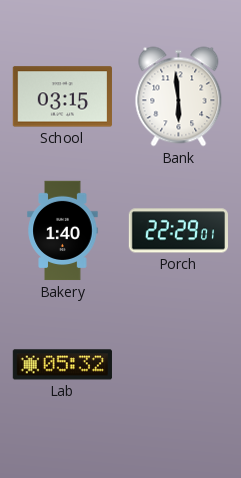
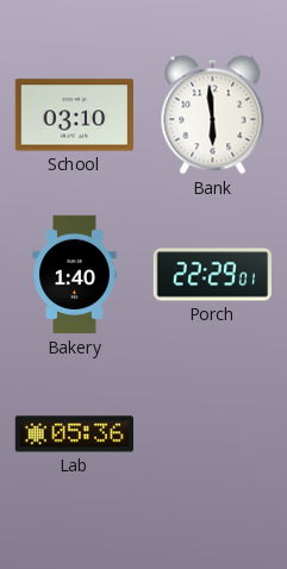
School: 03:15 -> 03:10 (74, 115)
Lab: 05:32 -> 05:36 (74, 434)
